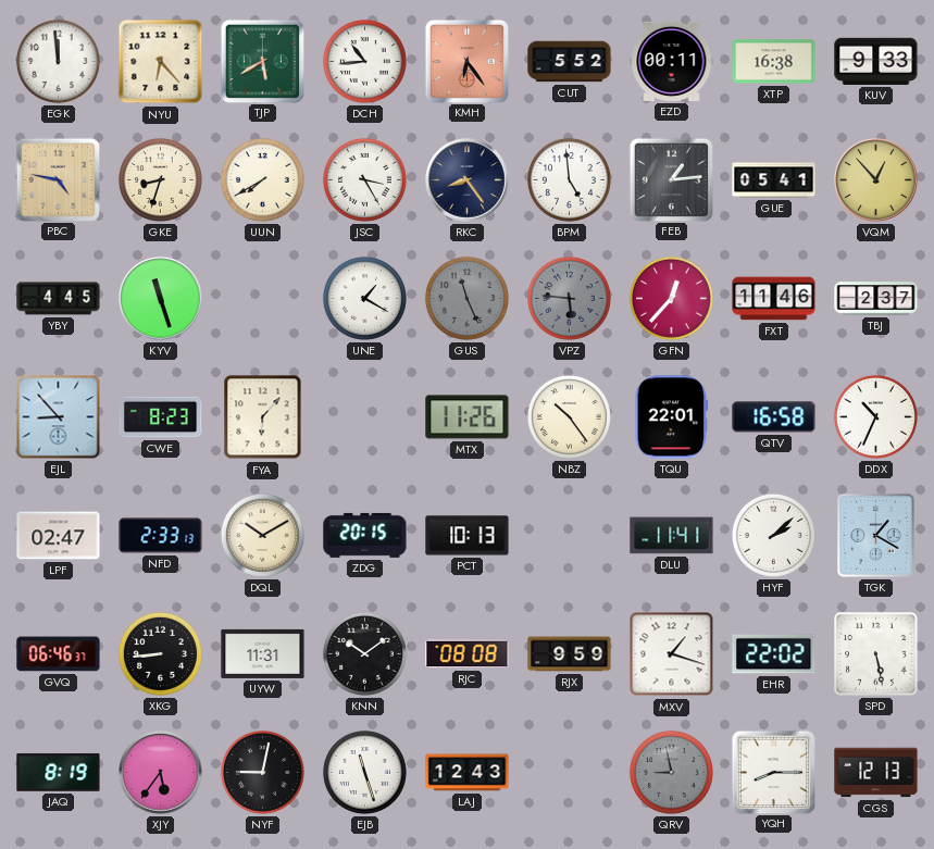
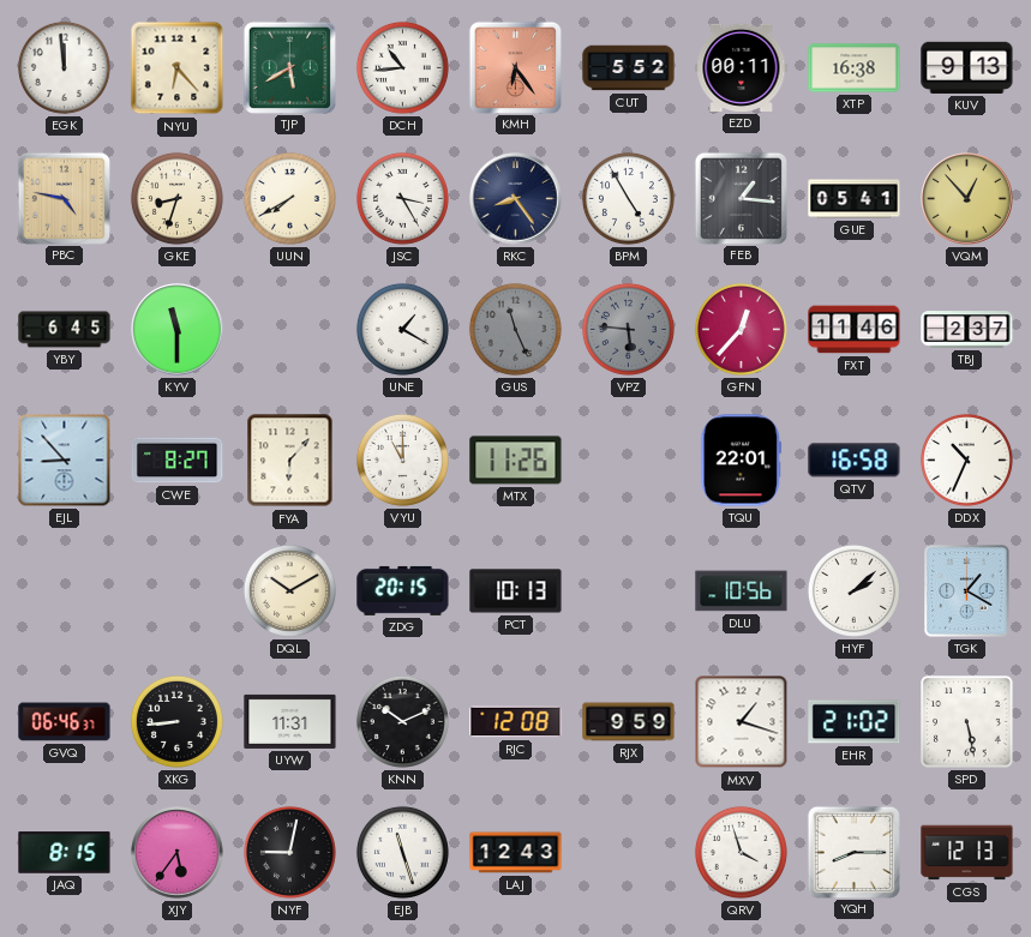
KUV: 9:33 -> 9:13 (967, 67)
BPM: 4:59 -> 4:55 (628, 198)
FEB: 1:14 -> 1:16 (741, 198)
YBY: 4:45 -> 6:45 (65, 330)
KYV: 11:27 -> 11:30 (178, 330)
CWE: 8:23 -> 8:27 (178, 461)
VYU: none -> 11:00 (402, 460)
NBZ: 10:24 -> none (569, 416)
LPF: 02:47 -> none (59, 536)
NFD: 2:33 -> none (161, 536)
DLU: 11:41 -> 10:56 (742, 591)
KNN: 10:09 -> 10:11 (402, 721)
RJC: 08:08 -> 12:08 (516, 722)
EHR: 22:02 -> 21:02 (855, 722)
JAQ: 8:19 -> 8:15 (65, 853)
QRV: 8:58 -> 3:57 (741, 852)
QRV dial: grey -> white (741, 852)
